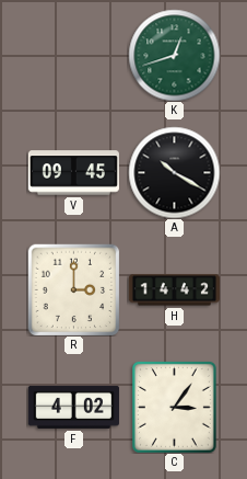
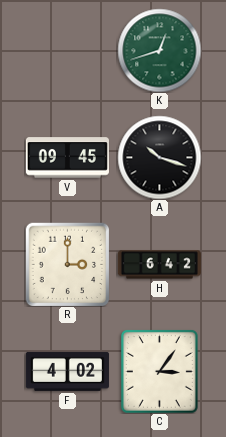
A: 10:20 -> 10:18 (159, 157)
H: 14:42 -> 6:42 (159, 265)
